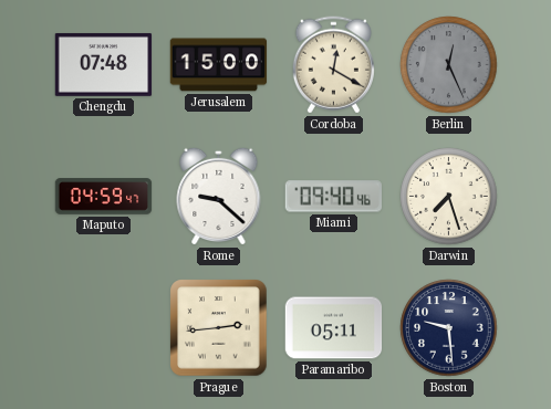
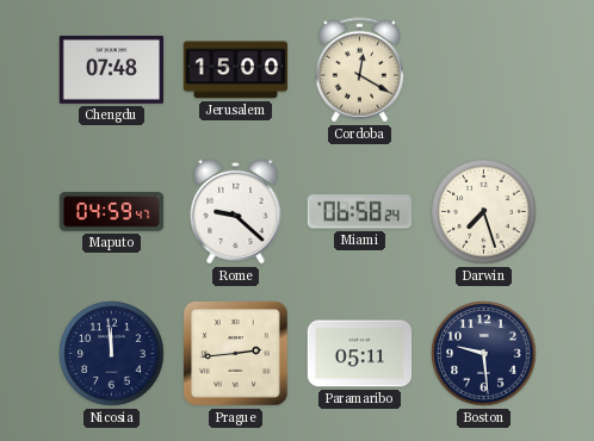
Berlin: 12:26 -> none (449, 65)
Miami: 09:40 -> 06:58 (359, 212)
Nicosia: none -> 11:59 (112, 354)
